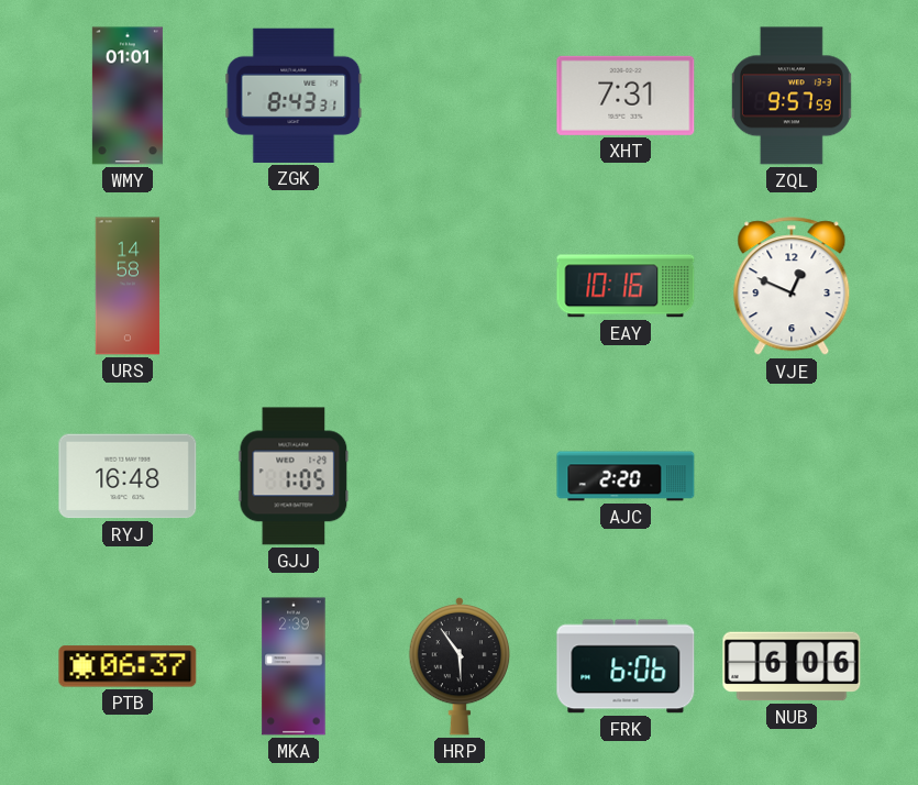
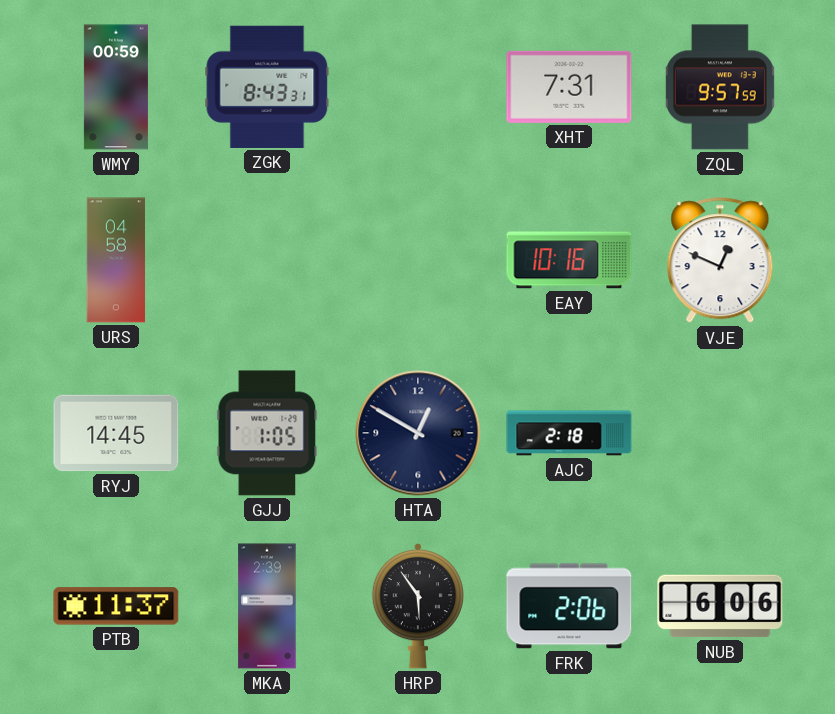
WMY: 01:01 -> 00:59 (116, 87)
URS: 14:58 -> 04:58 (116, 260)
RYJ: 16:48 -> 14:45 (116, 433)
HTA: none -> 12:50 (418, 433)
AJC: 2:20 -> 2:18 (569, 433)
PTB: 06:37 -> 11:37 (116, 606)
FRK: 6:06 -> 2:06 (569, 606)
